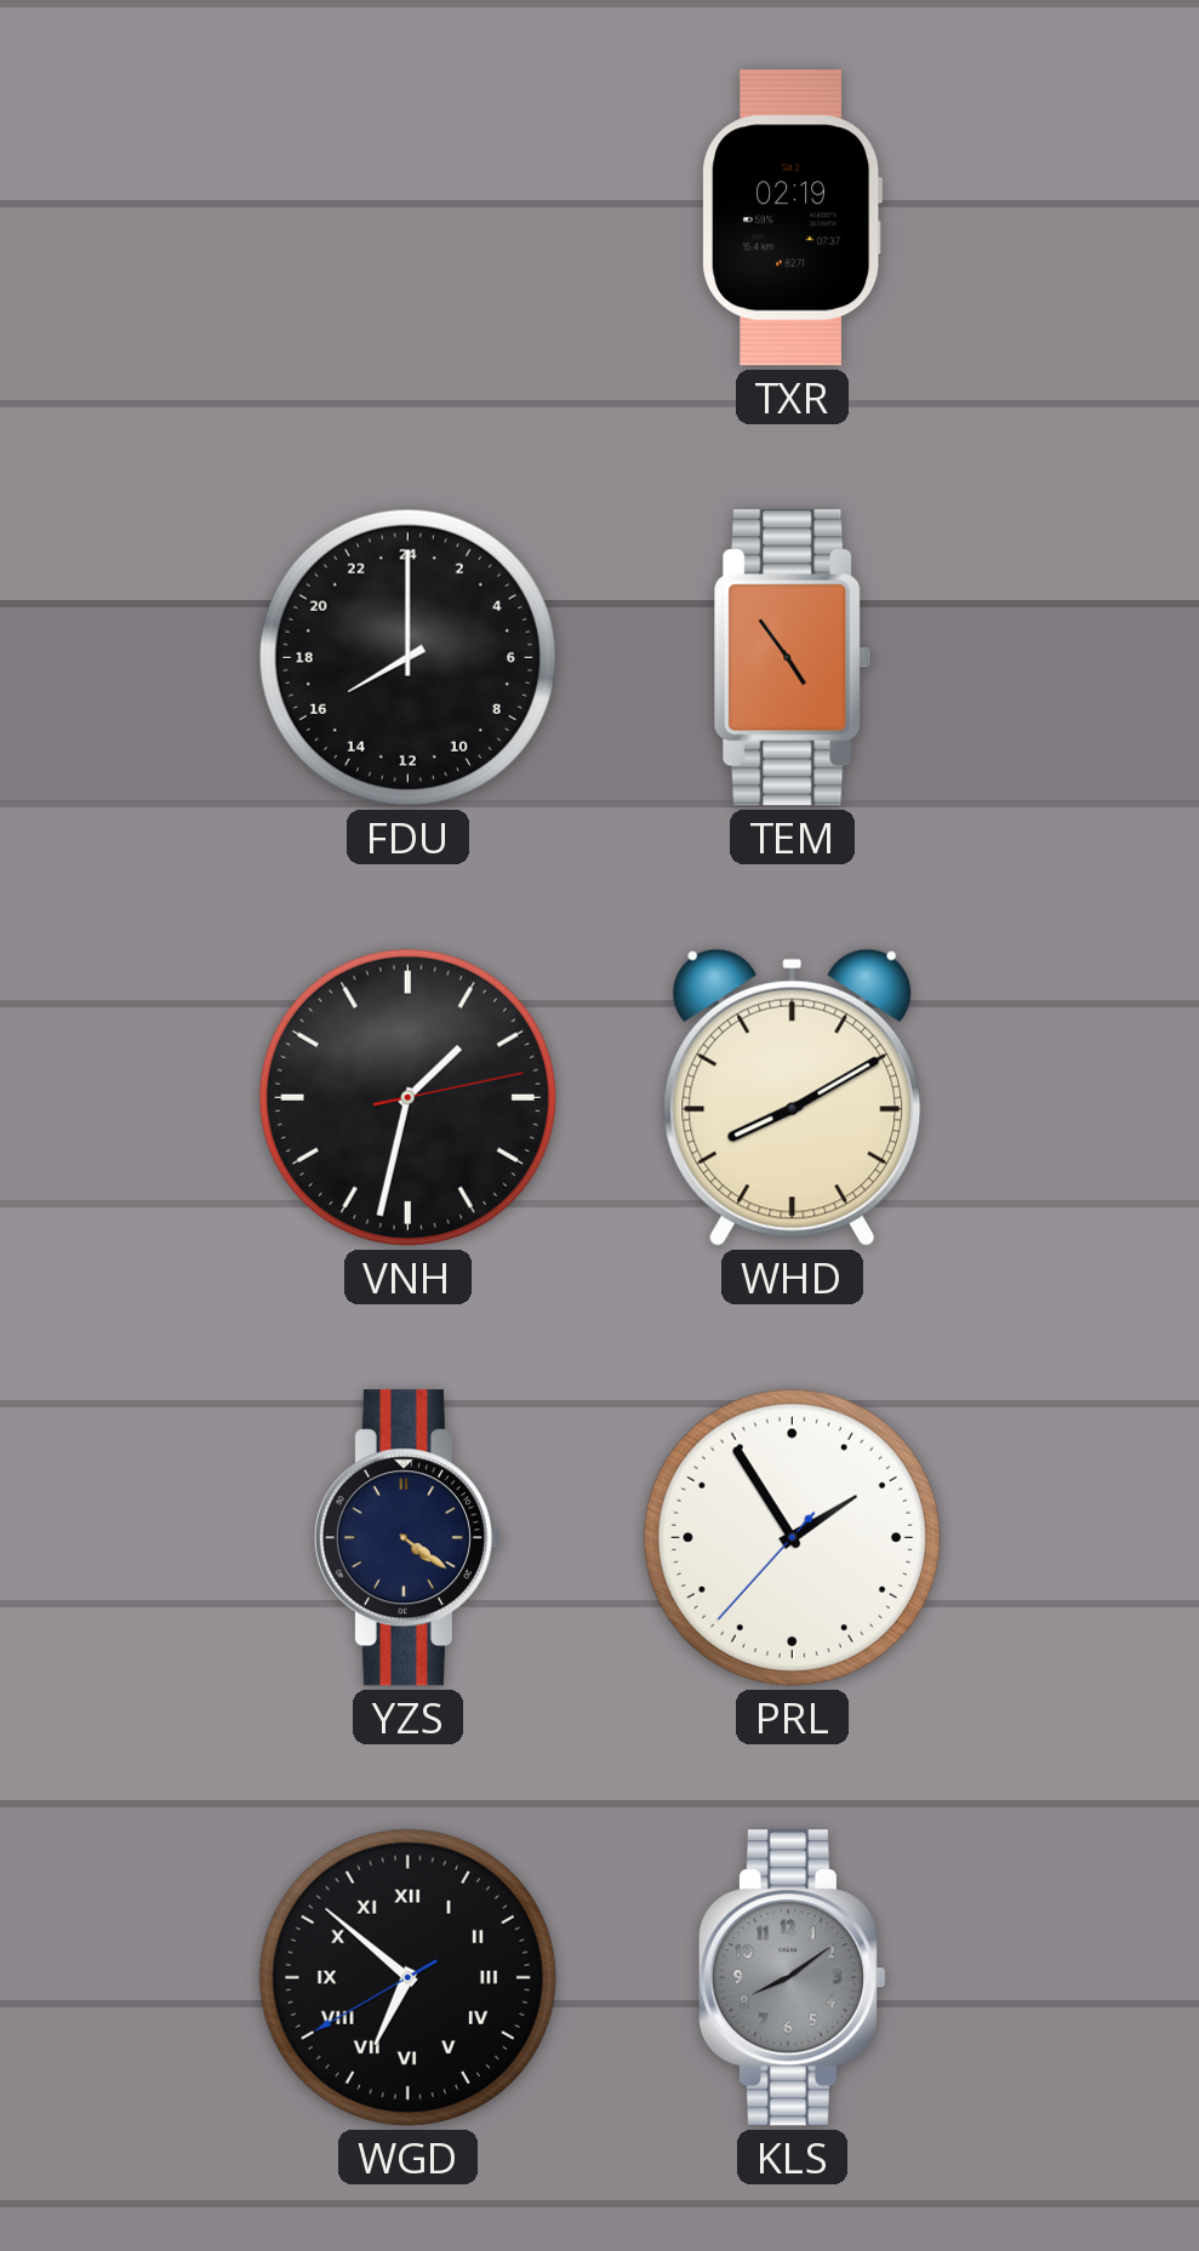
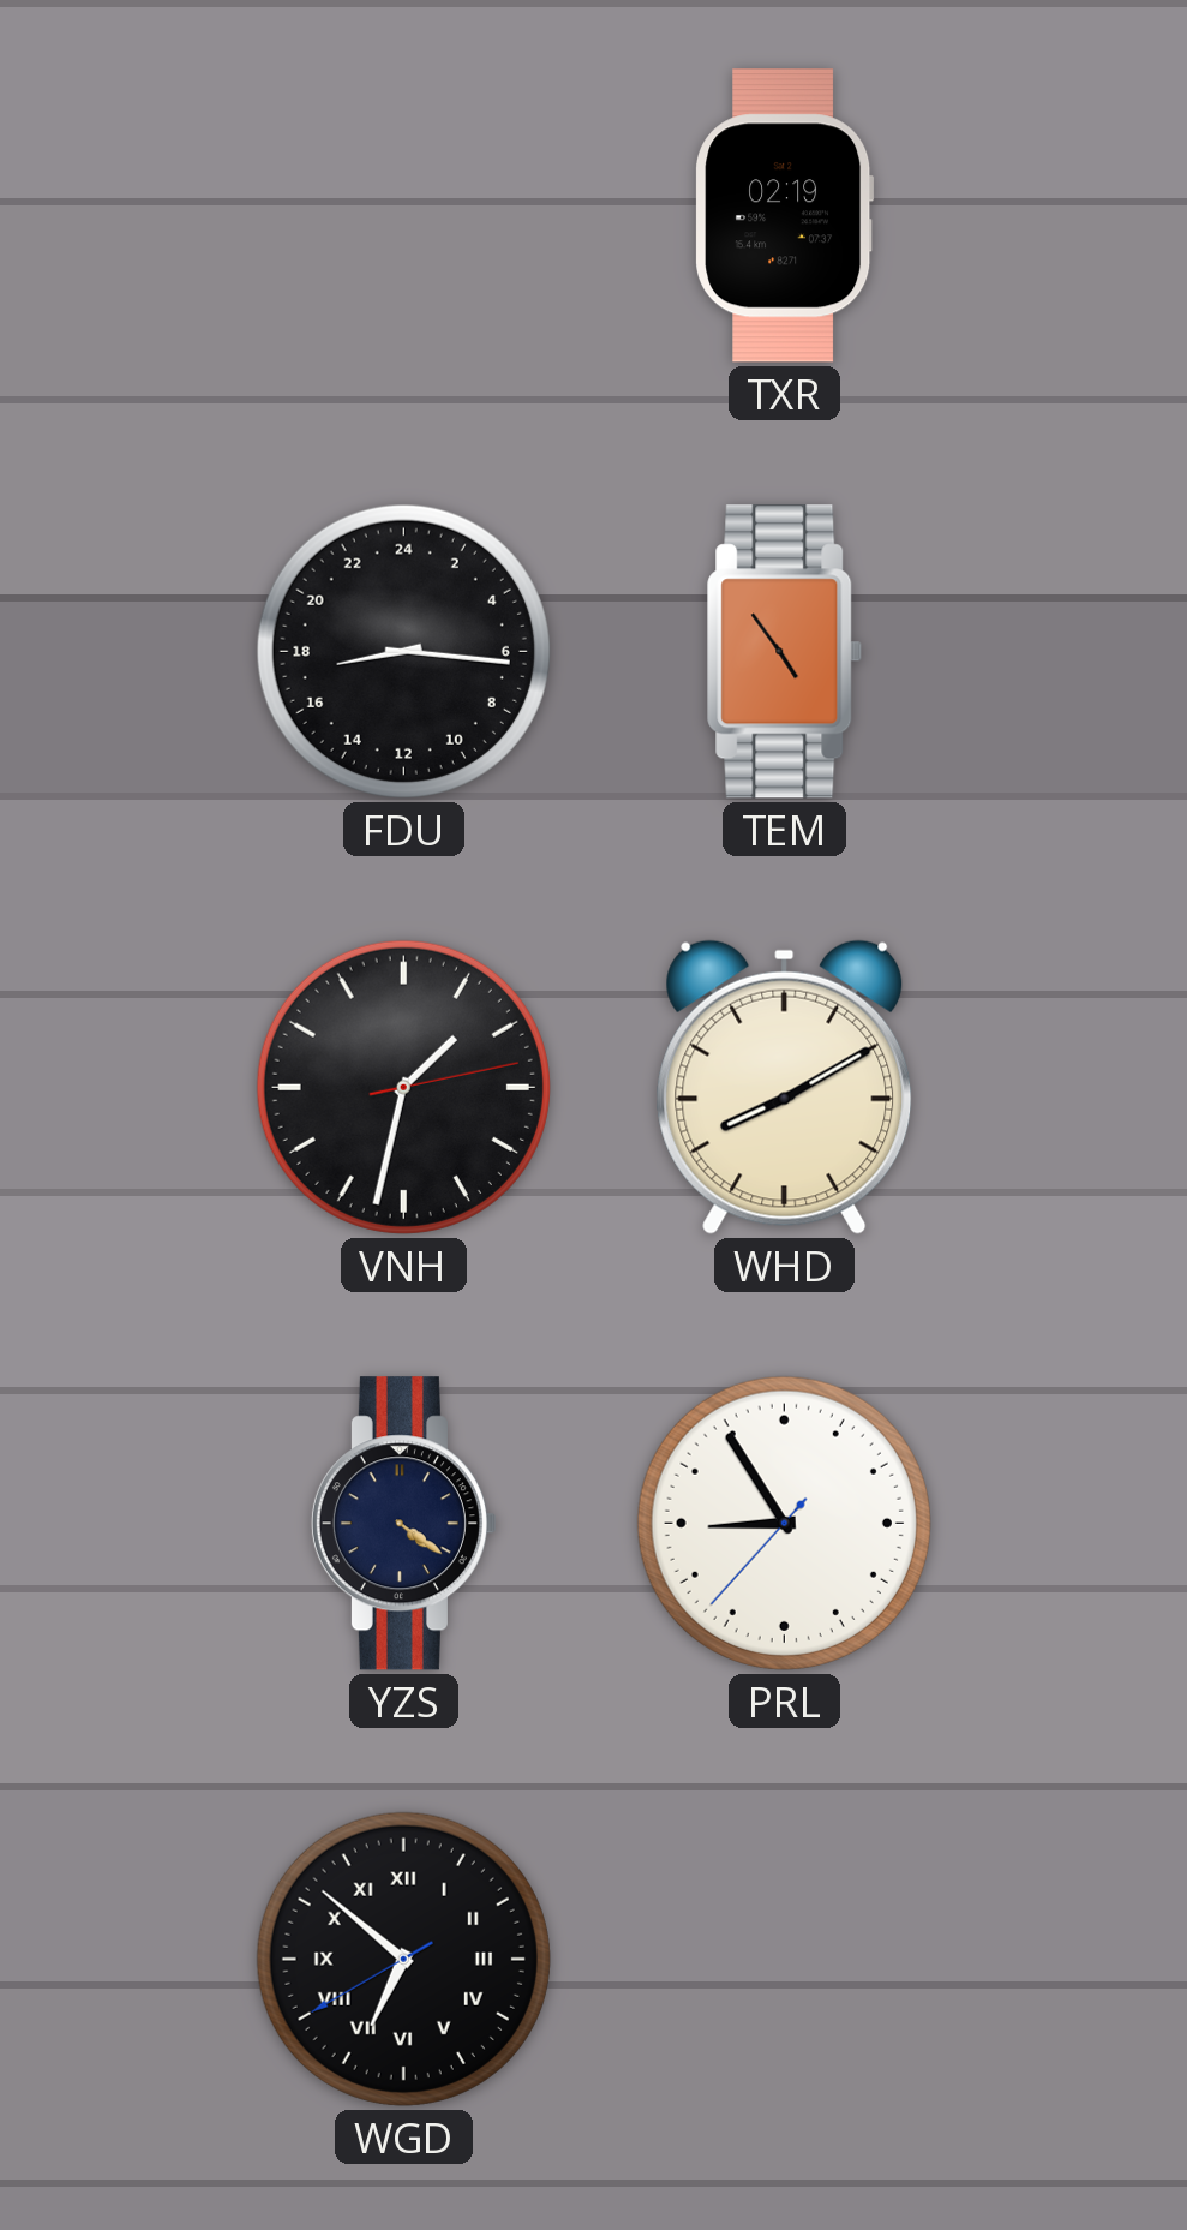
FDU: 16:00 -> 17:16 (403, 651)
PRL: 1:54 -> 8:54 (784, 1523)
KLS: 8:09 -> none (792, 1978)
